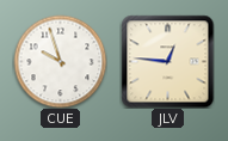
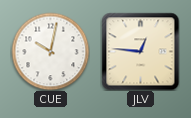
CUE: 9:57 -> 10:02 (50, 51)
